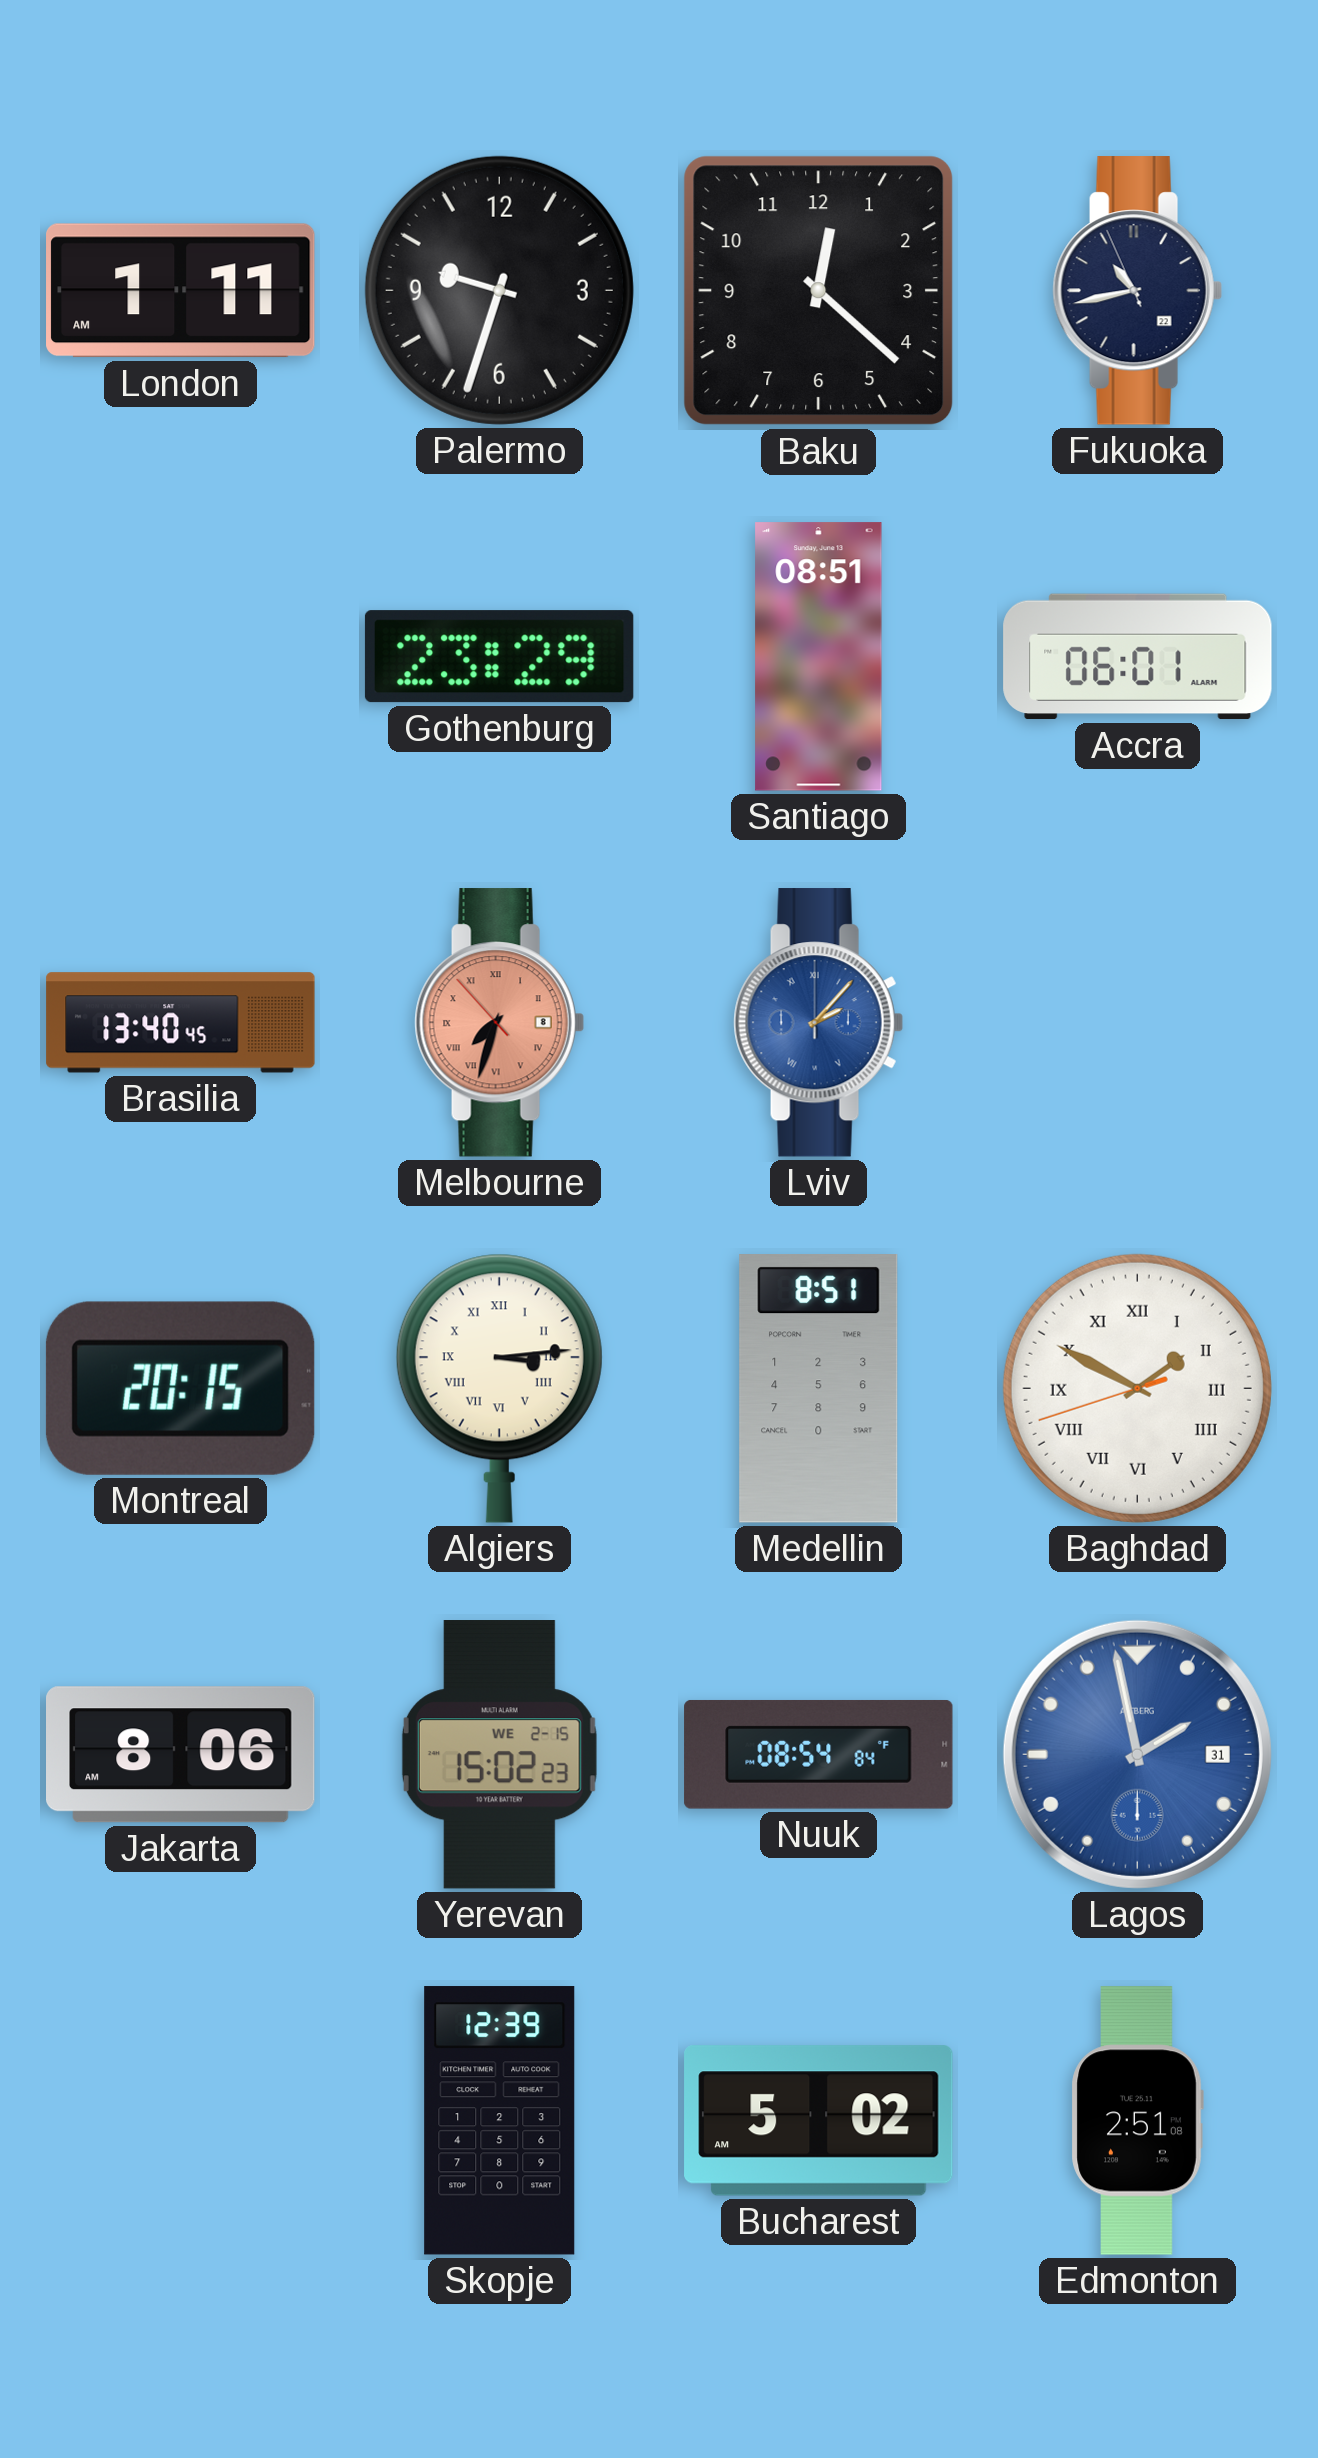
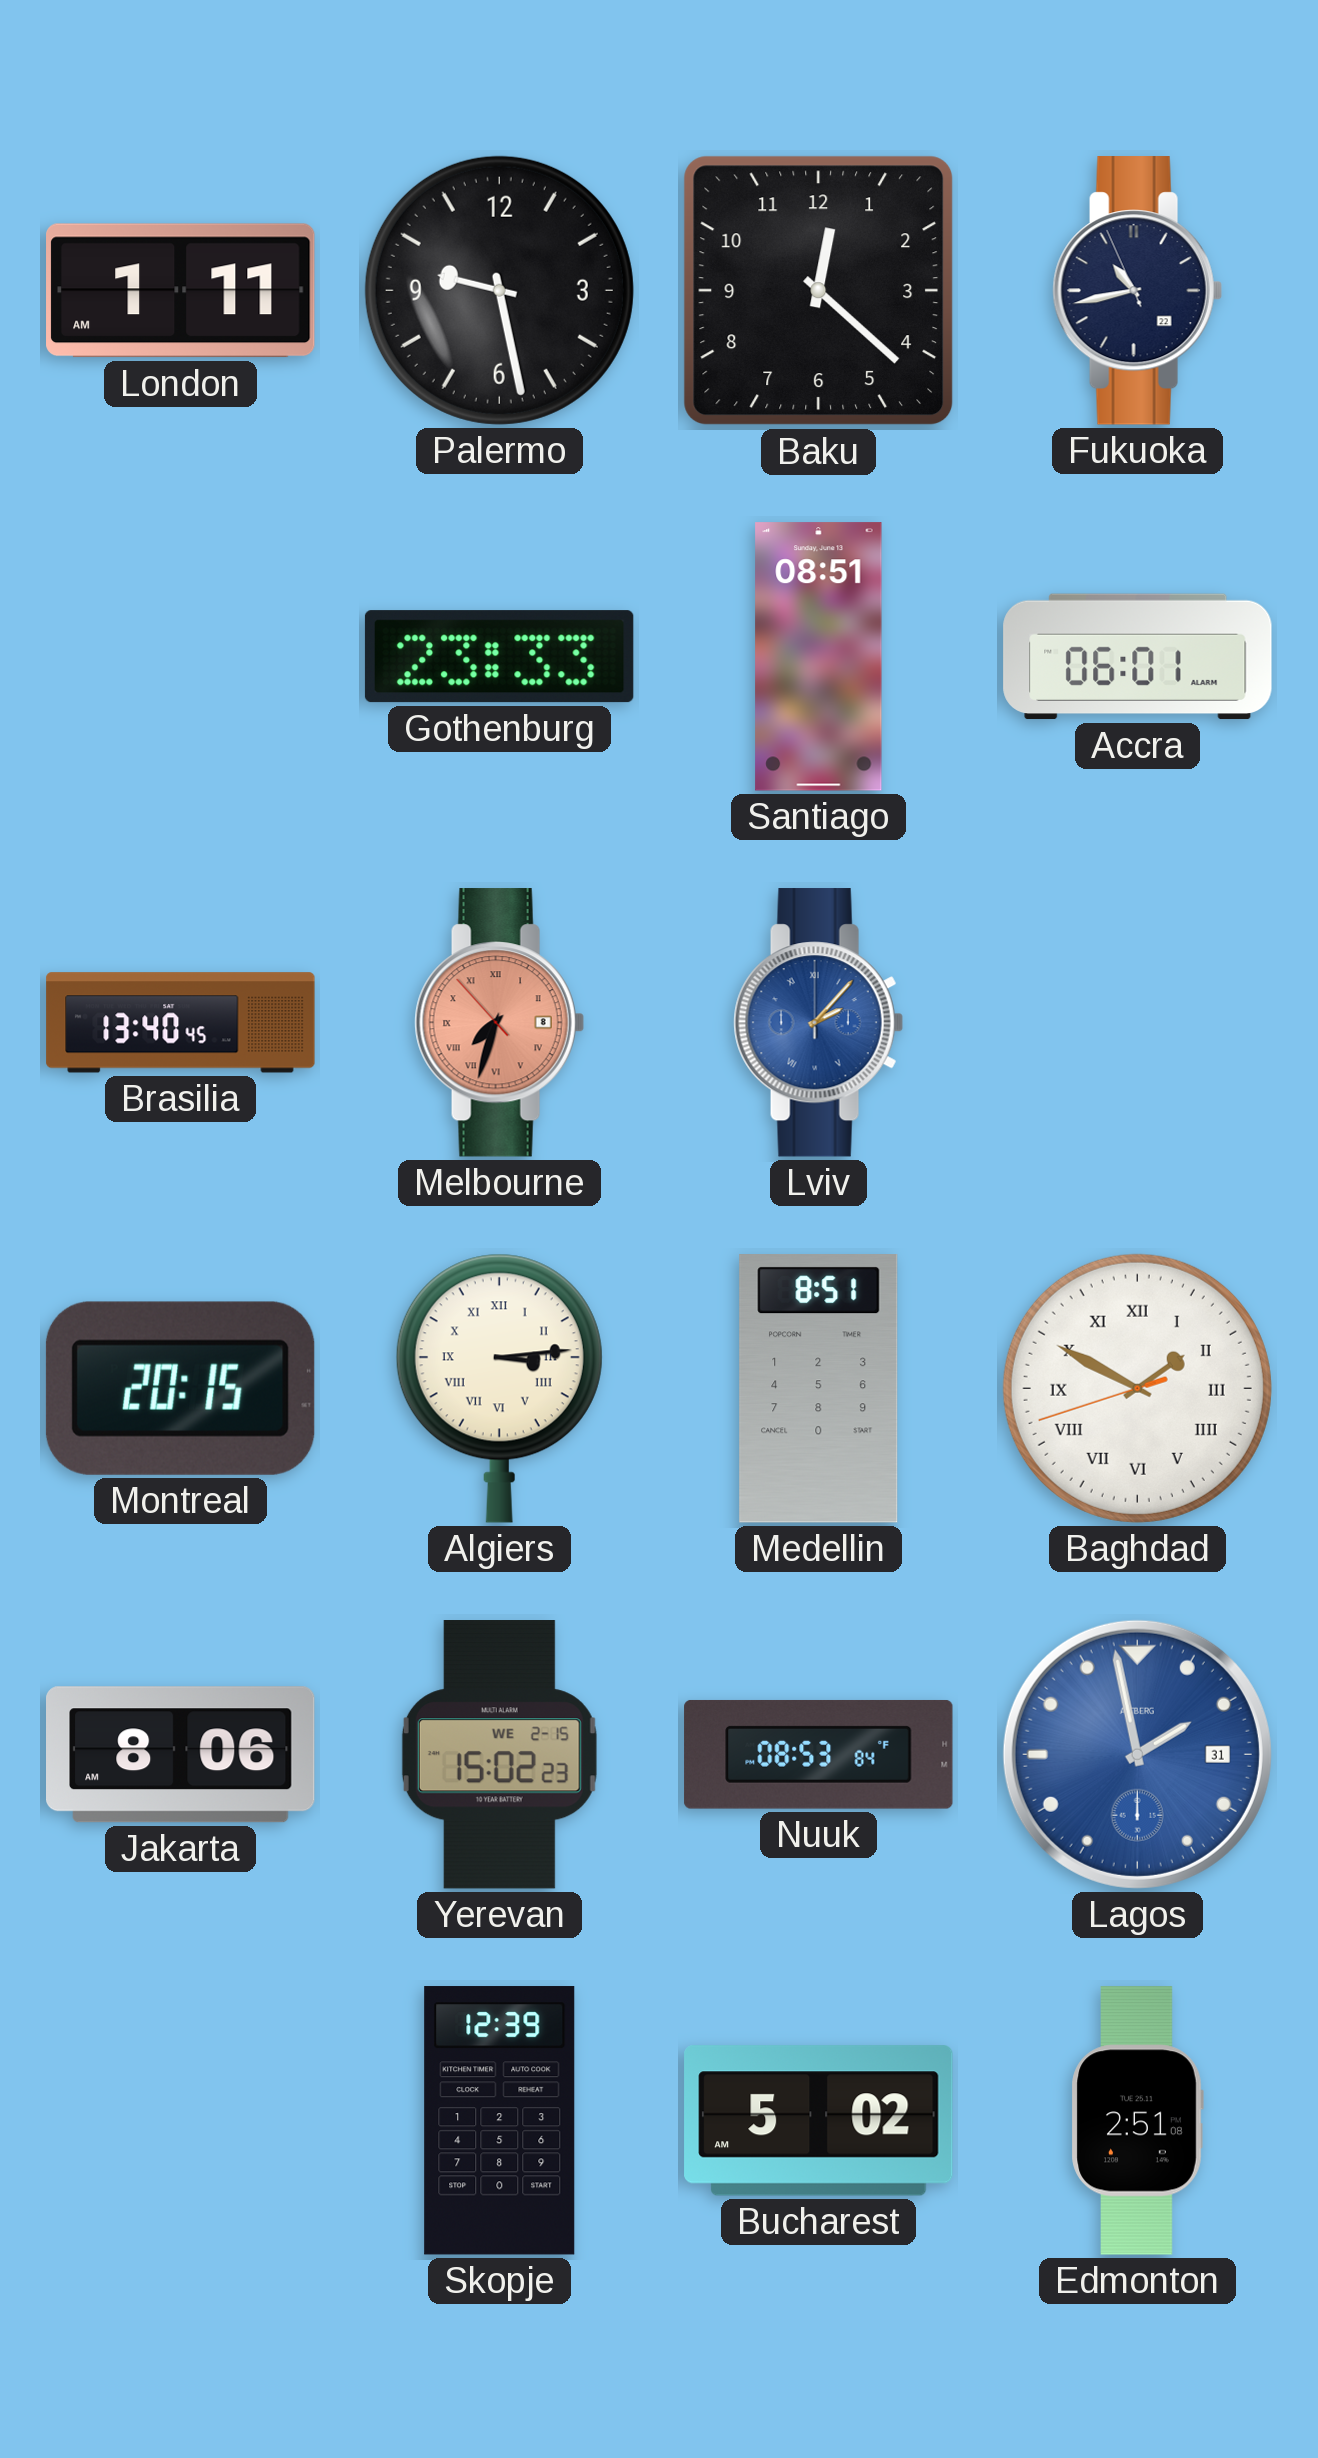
Palermo: 9:33 -> 9:28 (499, 290)
Gothenburg: 23:29 -> 23:33 (499, 657)
Nuuk: 08:54 -> 08:53 (819, 1755)
